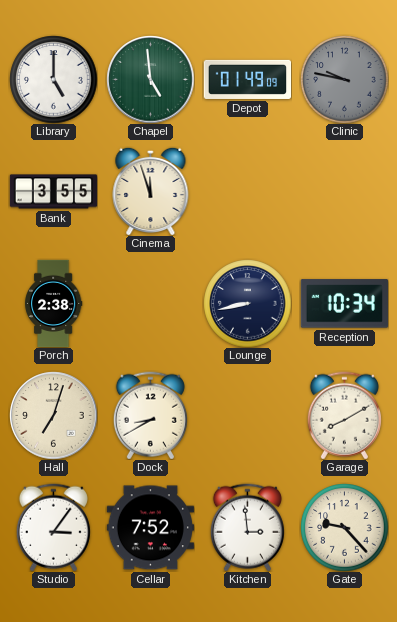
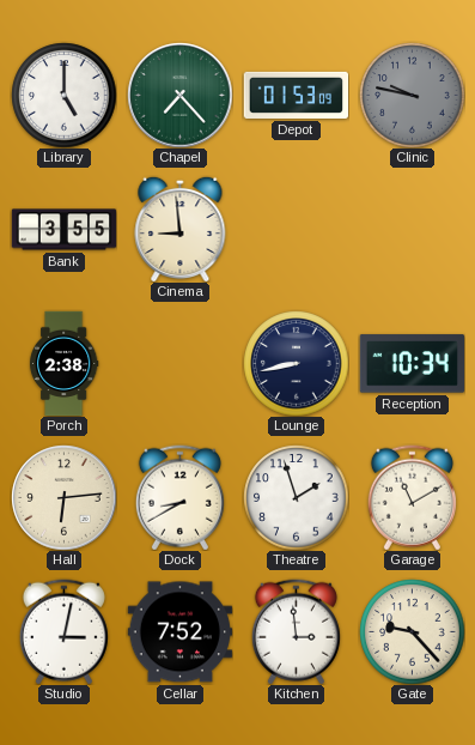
Chapel: 4:59 -> 7:23 (179, 95)
Depot: 01:49 -> 01:53 (296, 95)
Cinema: 11:57 -> 8:59 (181, 229)
Hall: 7:03 -> 6:14 (63, 497)
Theatre: none -> 1:57 (296, 497)
Garage: 8:10 -> 11:10 (412, 497)
Studio: 3:06 -> 3:02 (63, 631)
